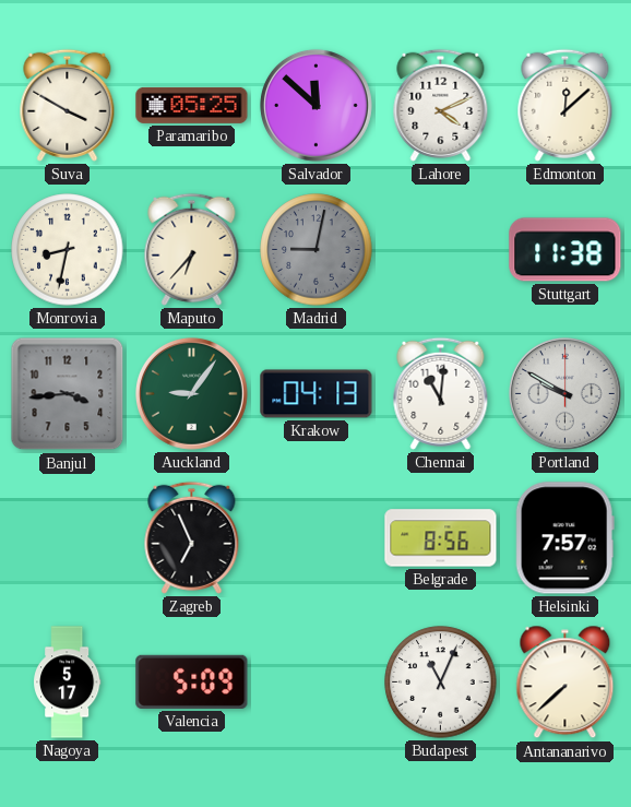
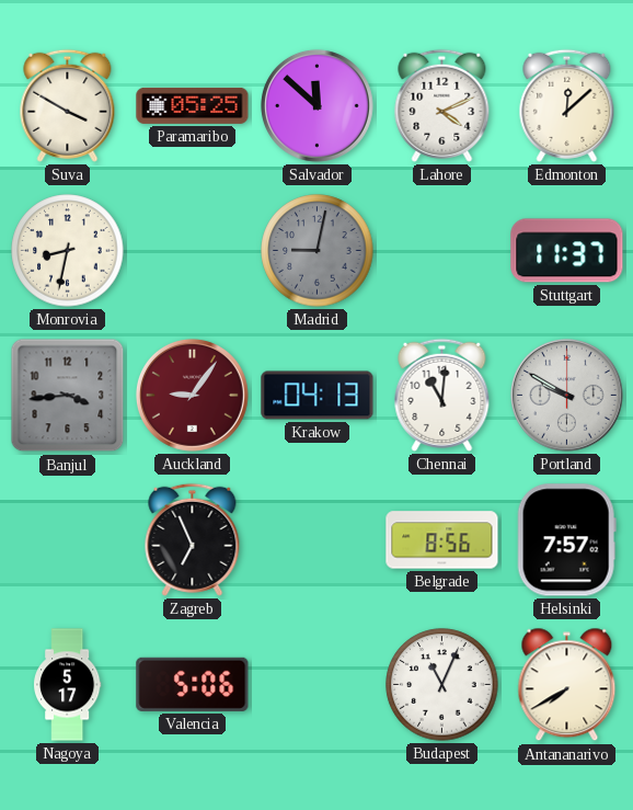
Maputo: 6:37 -> none (192, 249)
Stuttgart: 11:38 -> 11:37 (567, 251)
Auckland dial: green -> burgundy (192, 395)
Valencia: 5:09 -> 5:06 (193, 684)
Antananarivo: 7:38 -> 7:40 (567, 685)
